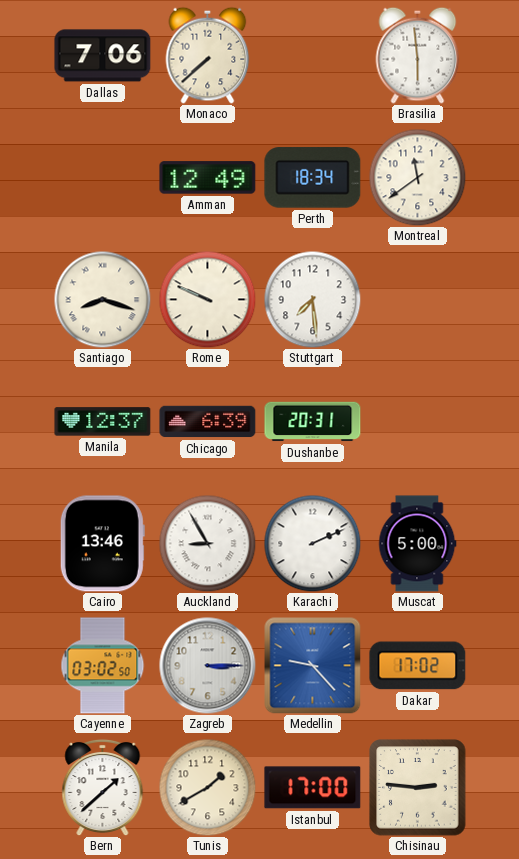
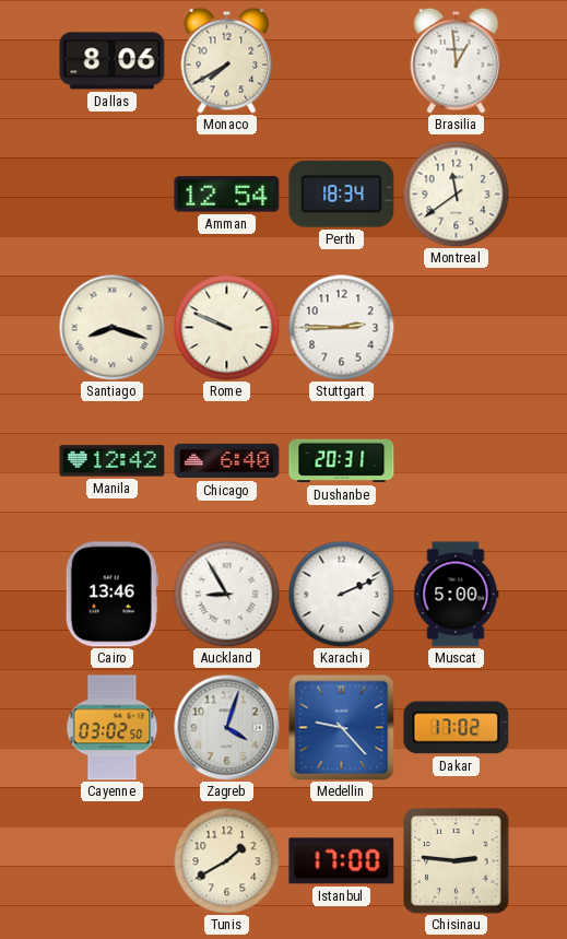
Dallas: 7:06 -> 8:06 (113, 61)
Monaco: 7:38 -> 7:40 (227, 60)
Brasilia: 5:59 -> 12:59 (457, 60)
Amman: 12:49 -> 12:54 (227, 195)
Stuttgart: 7:29 -> 2:45 (341, 327)
Manila: 12:37 -> 12:42 (113, 461)
Chicago: 6:39 -> 6:40 (227, 461)
Zagreb: 3:15 -> 4:03 (227, 728)
Bern: 1:38 -> none (103, 787)
